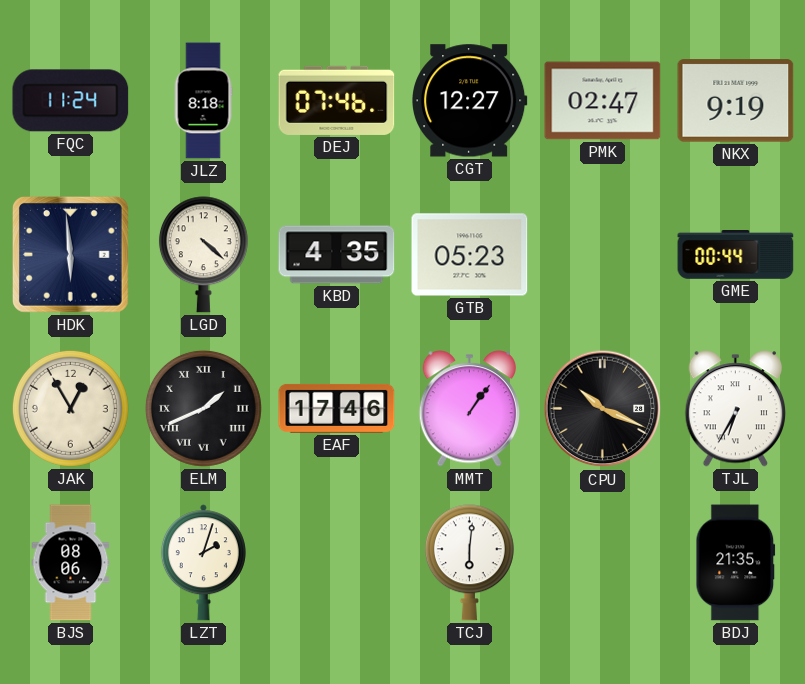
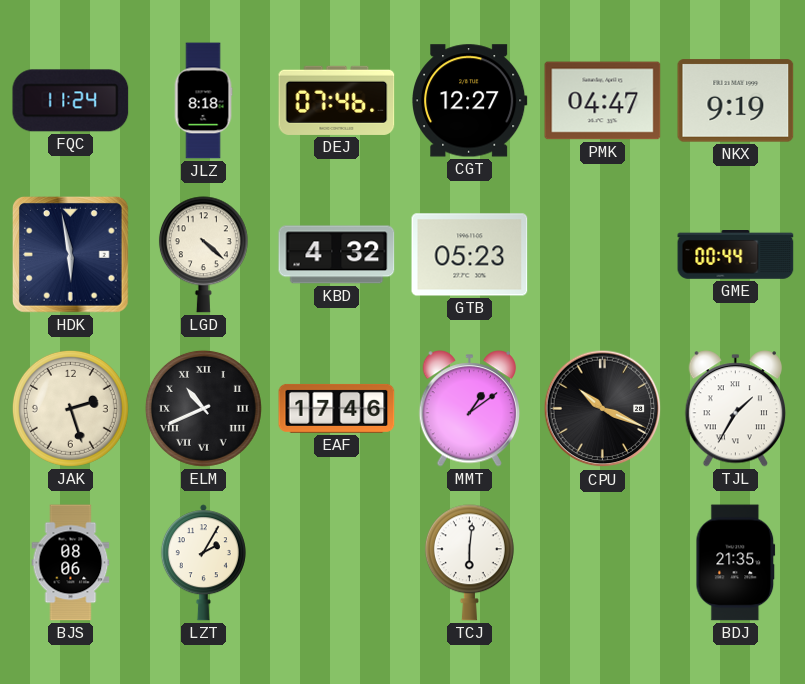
PMK: 02:47 -> 04:47 (603, 101)
HDK: 5:59 -> 5:58 (70, 254)
KBD: 4:35 -> 4:32 (337, 255)
JAK: 12:55 -> 2:27 (70, 408)
ELM: 1:41 -> 10:41 (203, 408)
MMT: 1:06 -> 1:09 (469, 409)
TJL: 6:35 -> 1:35 (735, 409)
LZT: 2:03 -> 2:05 (203, 563)
